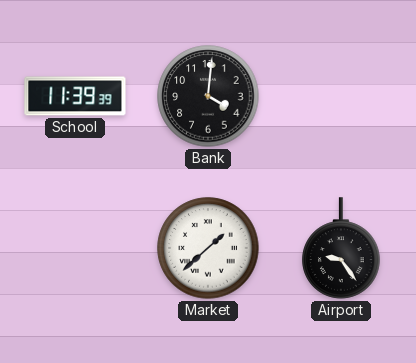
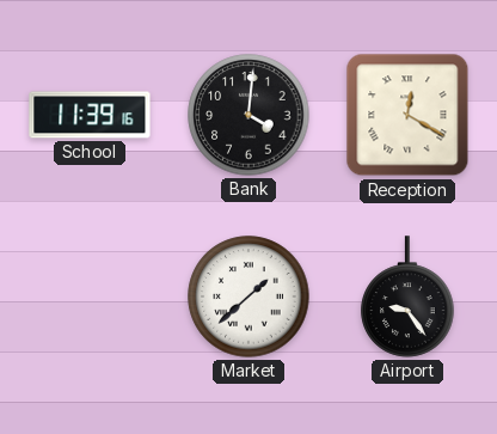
School: 11:39:39 -> 11:39:16 (90, 115)
Reception: none -> 12:20 (407, 115)
